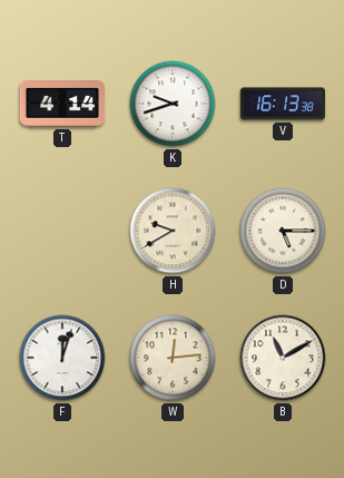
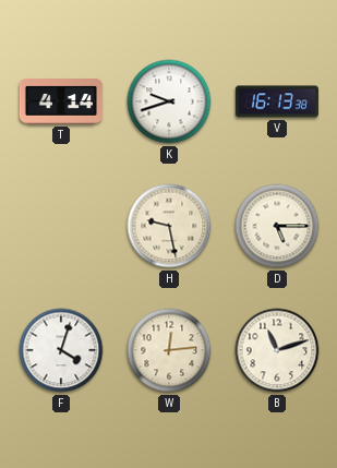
H: 9:40 -> 9:28 (169, 226)
F: 12:03 -> 4:03 (61, 350)
B: 11:10 -> 11:12 (277, 350)
